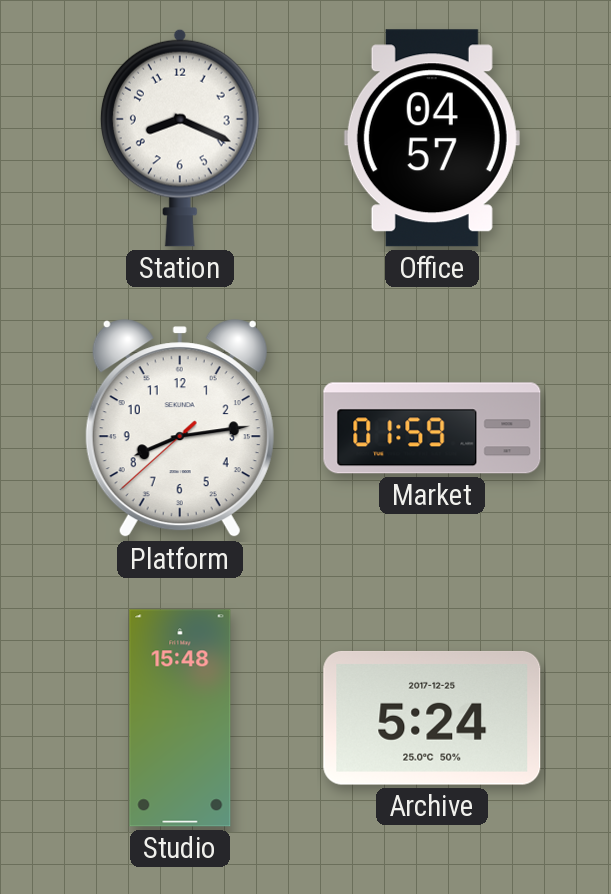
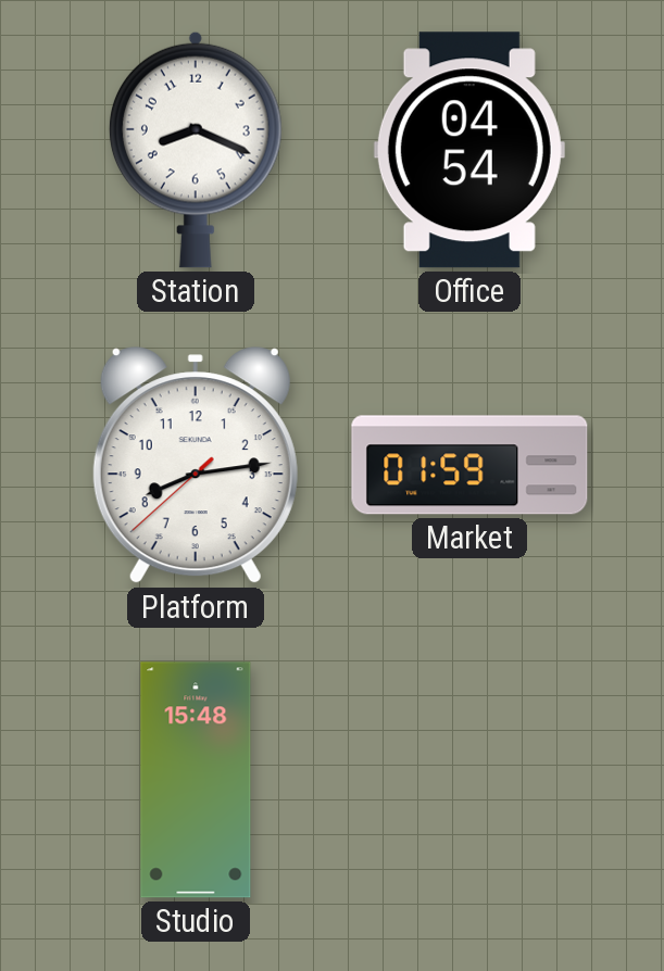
Office: 04:57 -> 04:54 (469, 150)
Archive: 5:24 -> none (432, 718)
